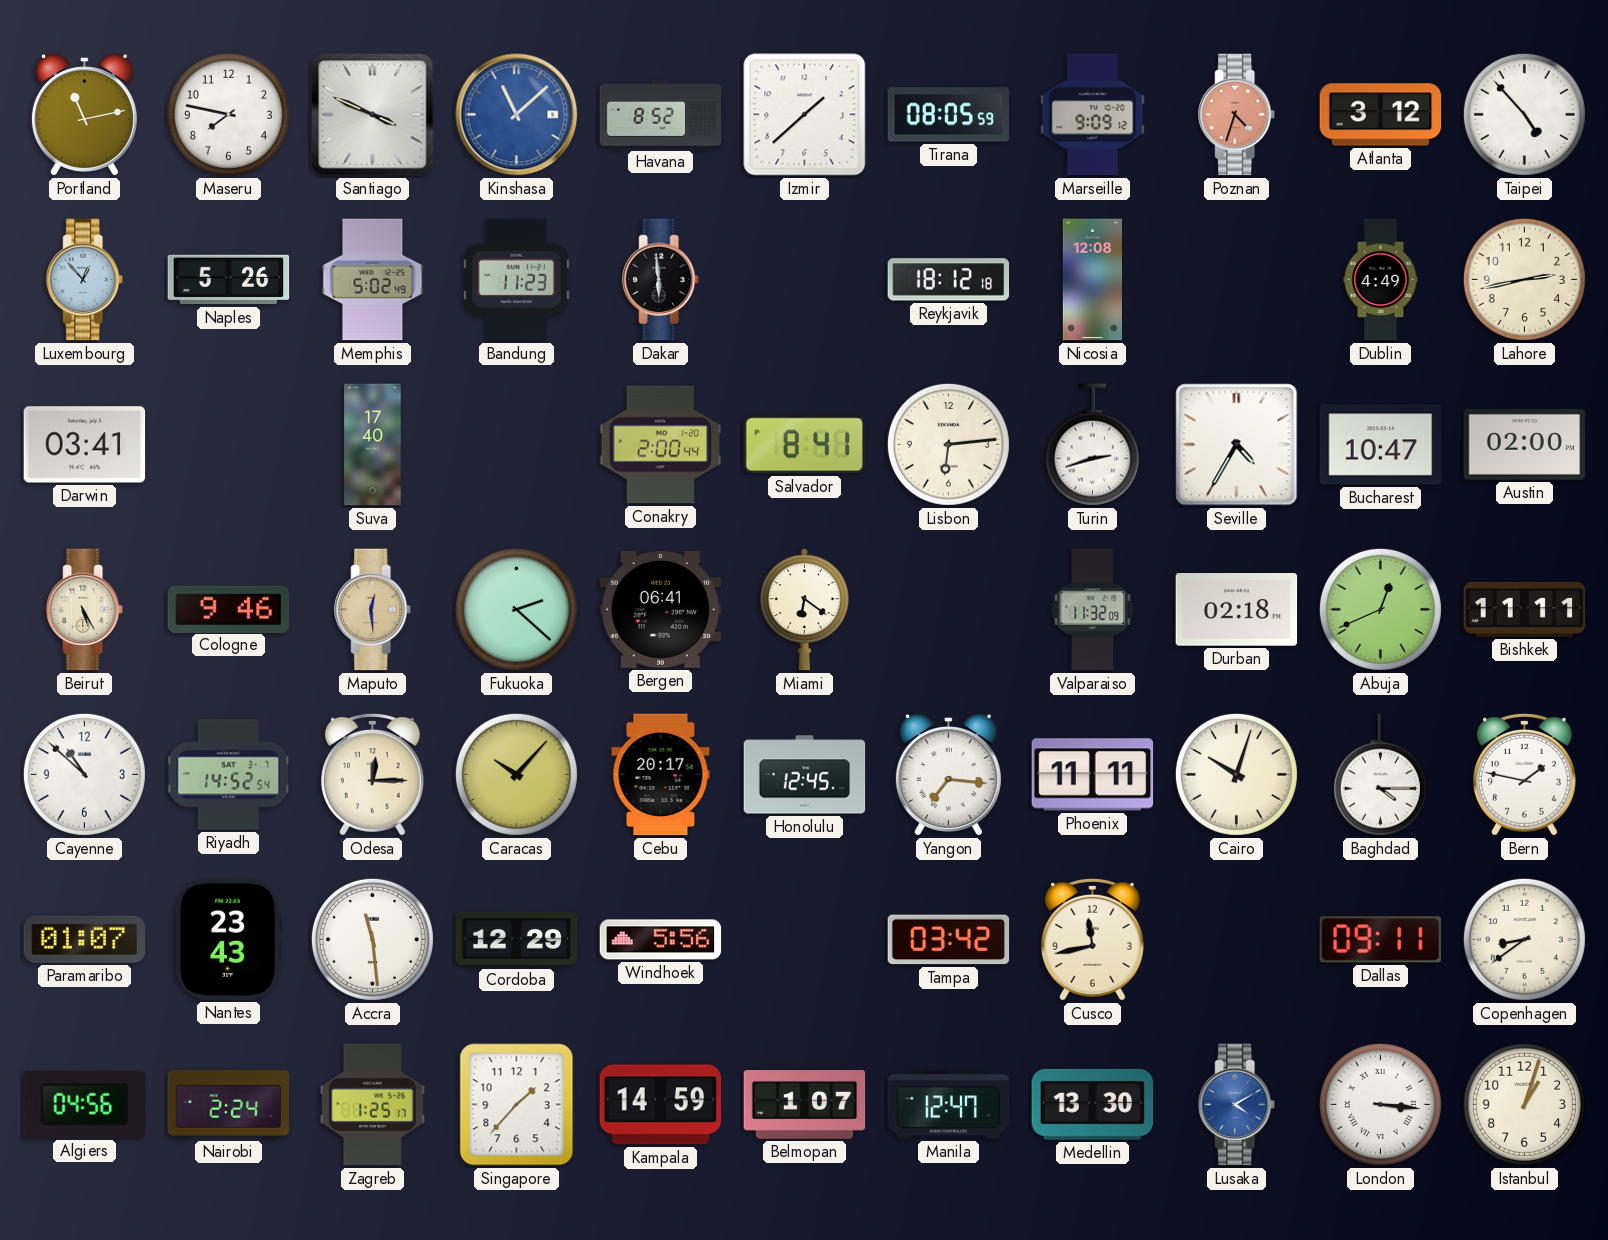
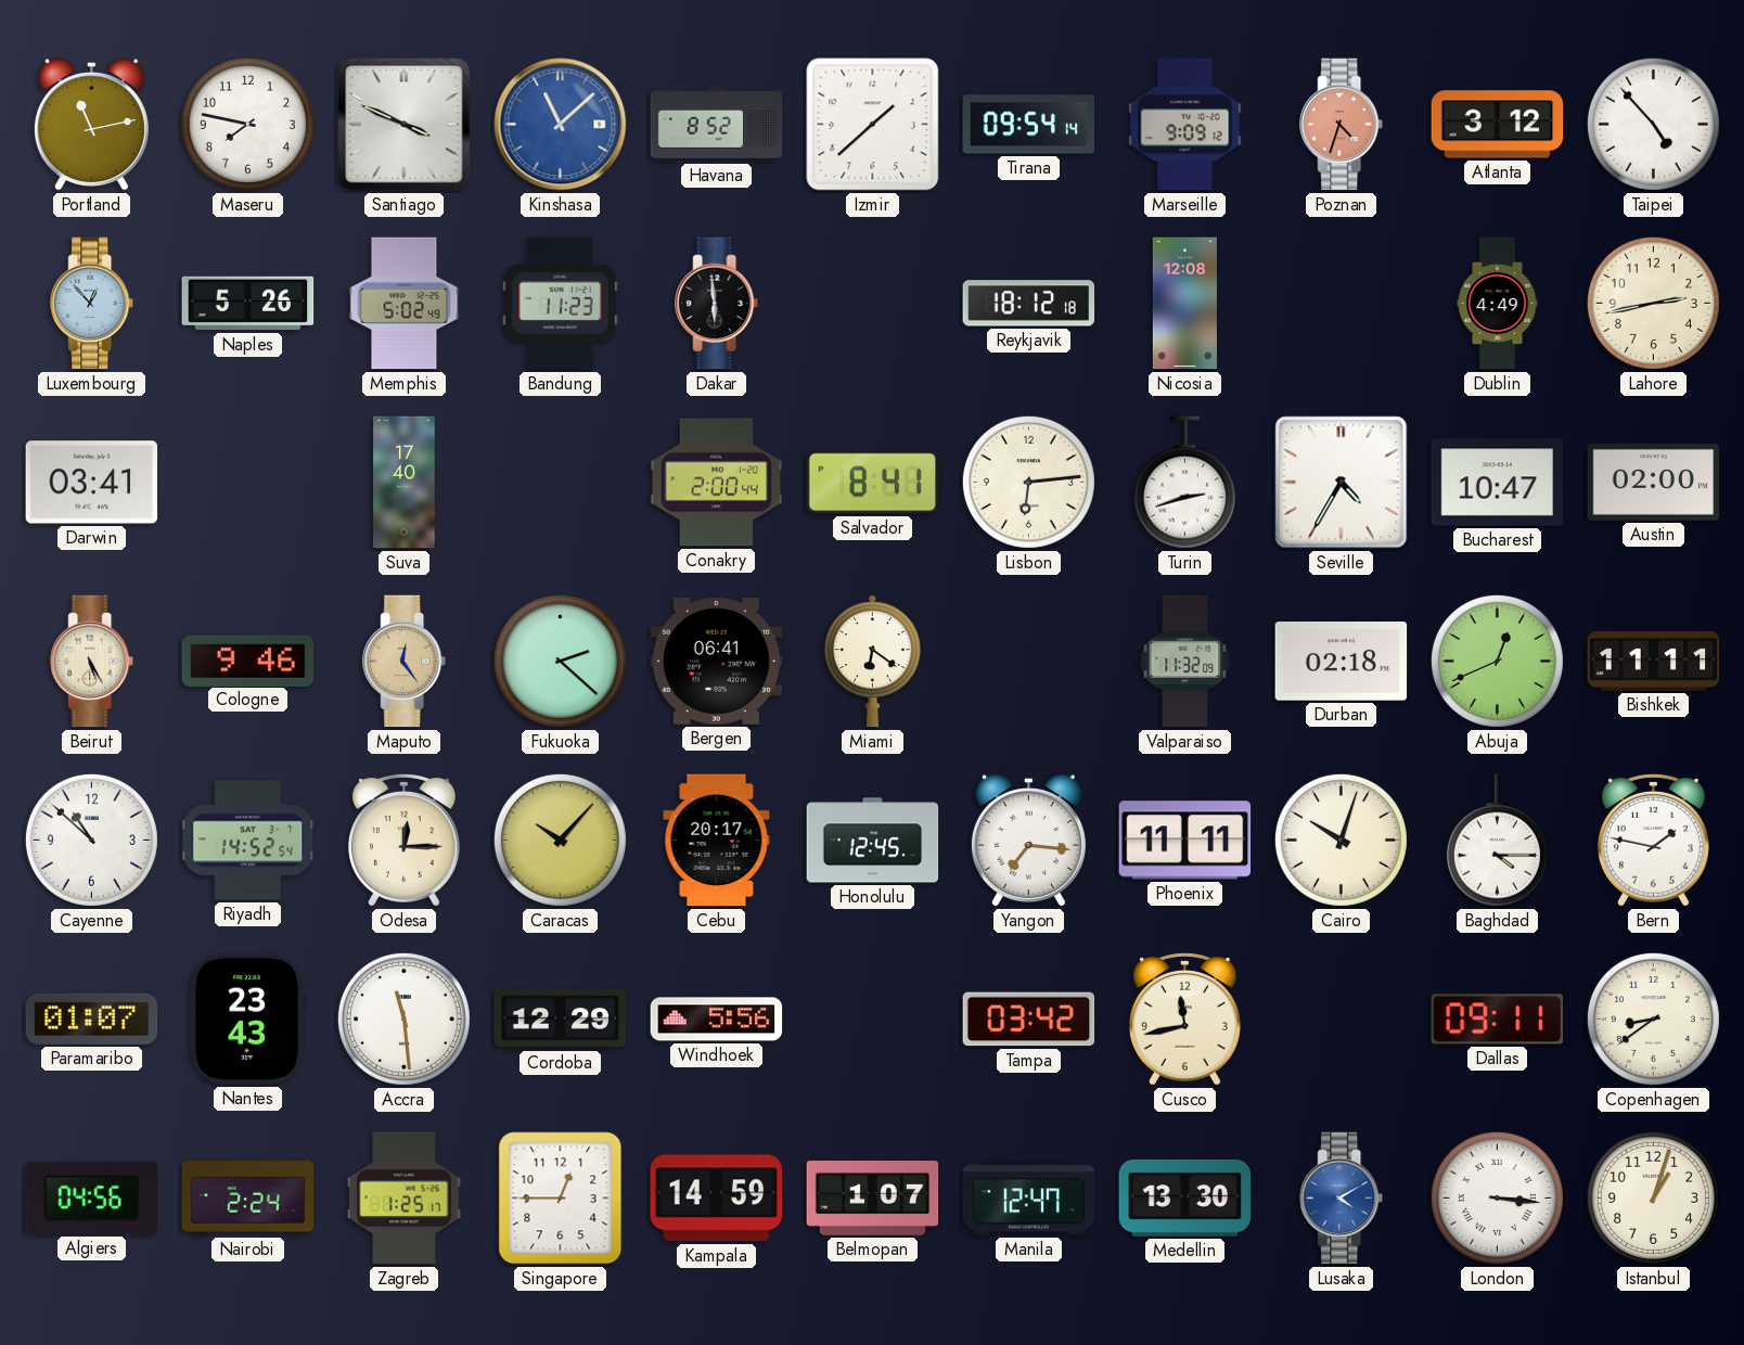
Tirana: 08:05 -> 09:54 (1029, 125)
Maputo: 12:29 -> 12:24 (405, 662)
Singapore: 1:37 -> 12:45 (561, 1199)
